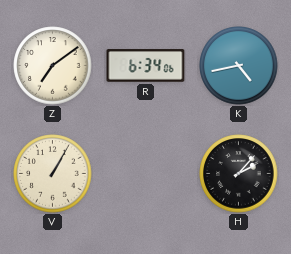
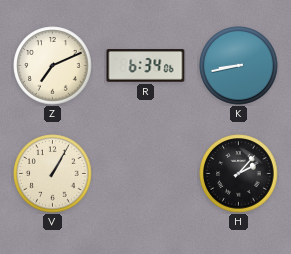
Z: 7:09 -> 7:11 (53, 66)
K: 4:43 -> 8:43 (239, 66)
